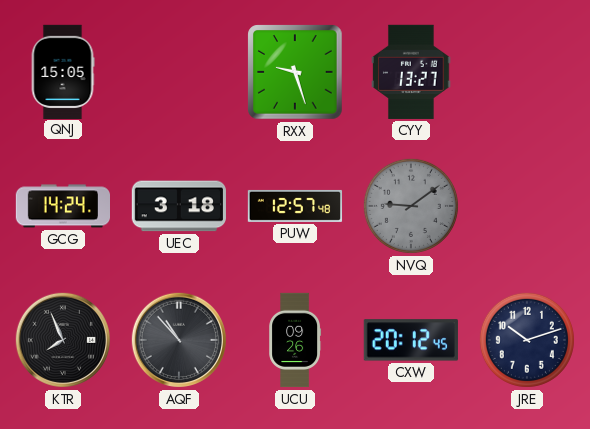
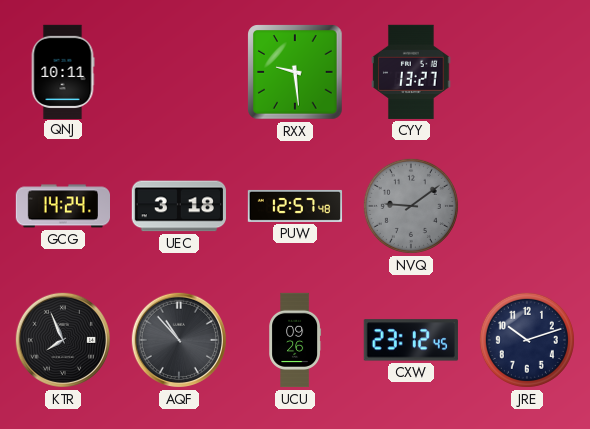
QNJ: 15:05 -> 10:11 (63, 71)
RXX: 9:27 -> 9:29 (295, 72)
CXW: 20:12 -> 23:12 (411, 340)
